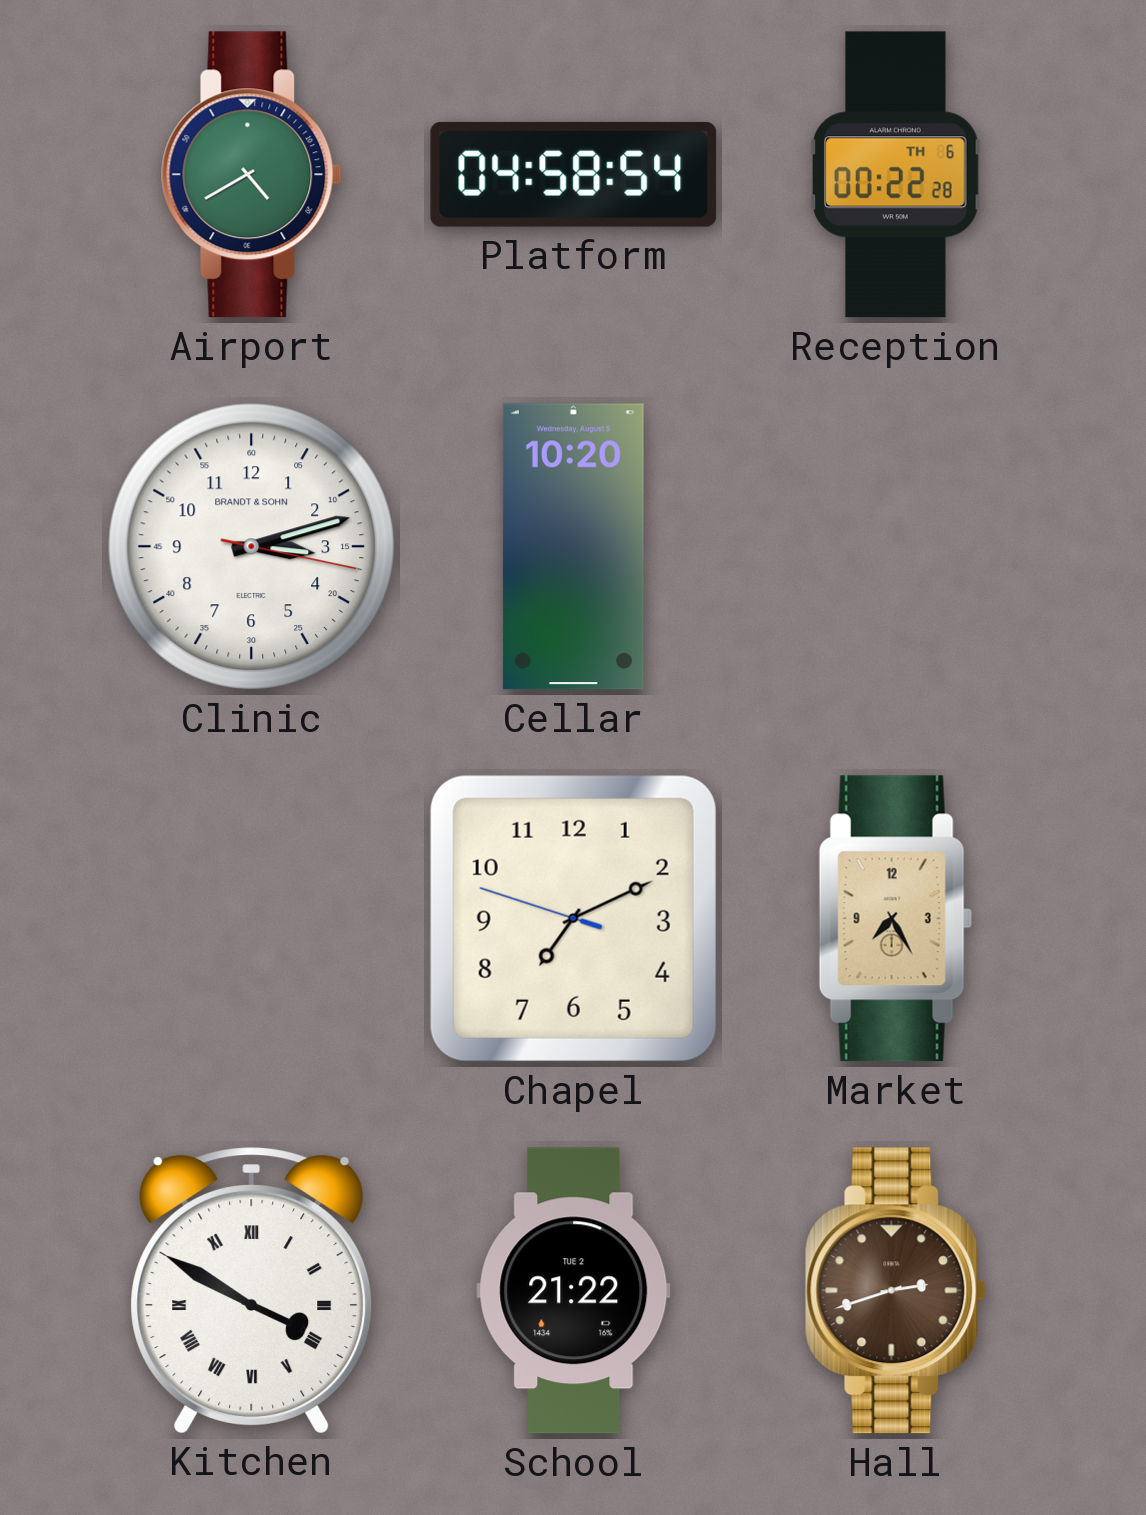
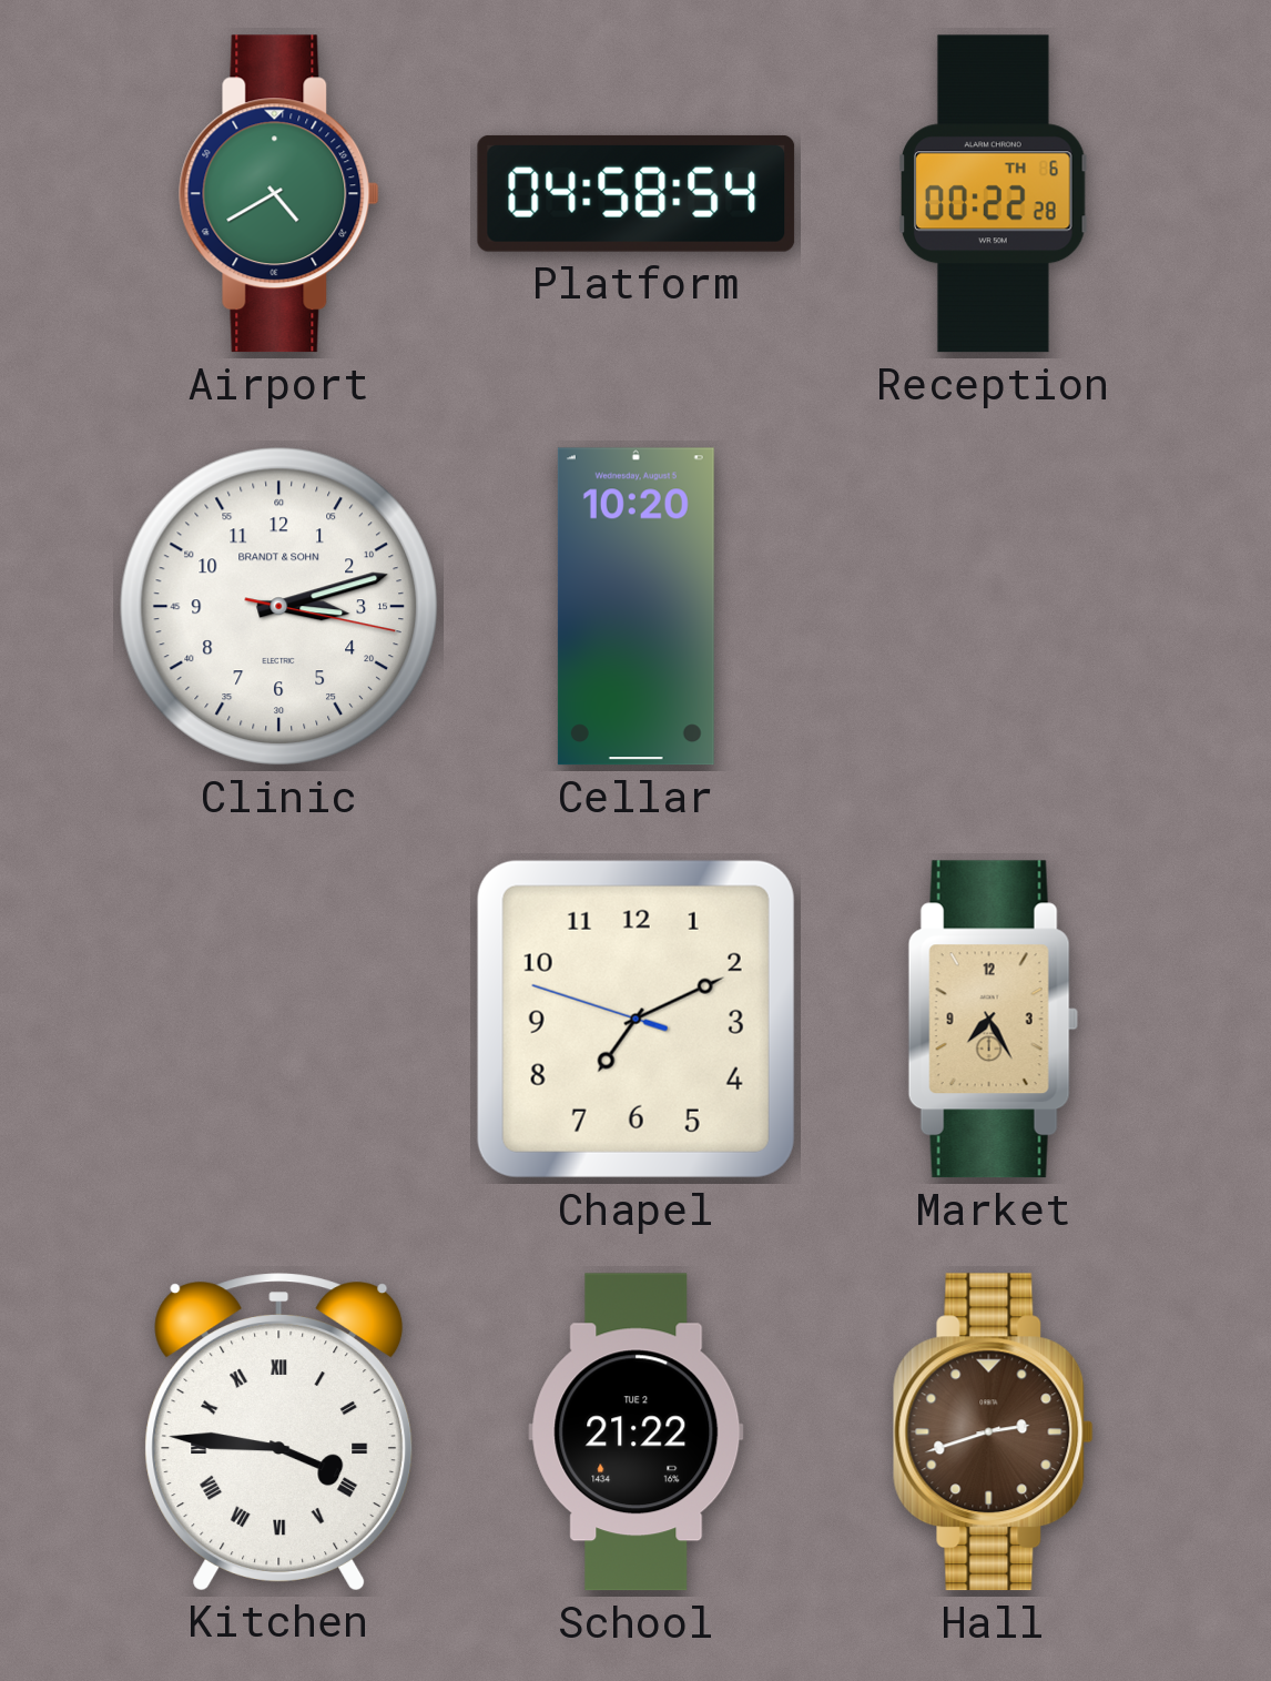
Kitchen: 3:50 -> 3:46 (279, 1431)
